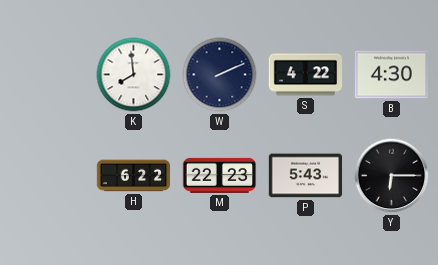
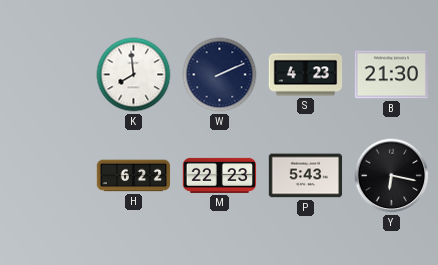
S: 4:22 -> 4:23 (306, 75)
B: 4:30 -> 21:30 (391, 75)
Y: 6:15 -> 6:17 (392, 176)
